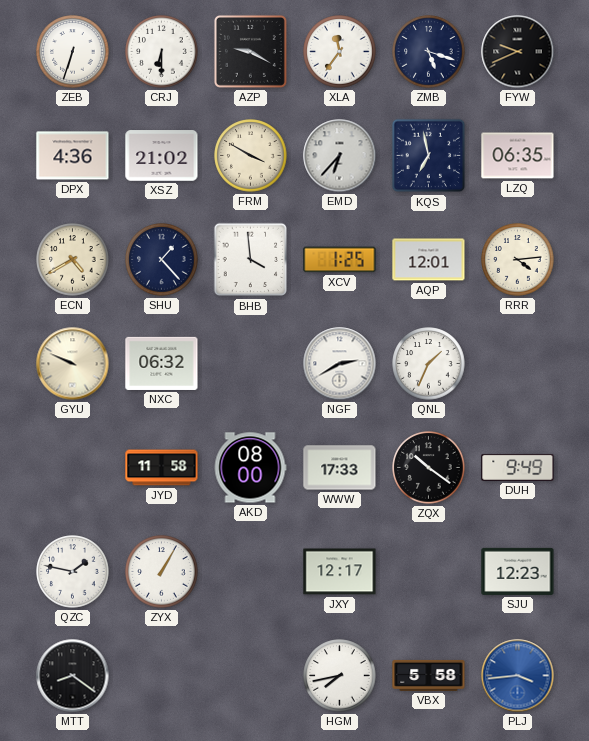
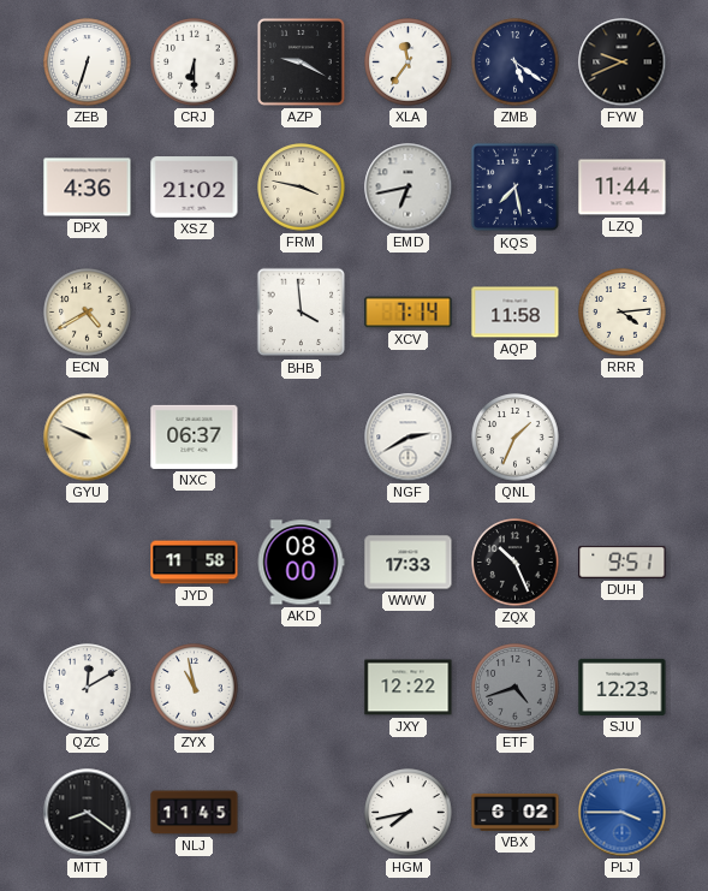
ZMB: 5:18 -> 5:21 (516, 63)
FRM: 3:50 -> 3:47 (302, 188)
EMD: 6:37 -> 6:43 (409, 188)
KQS: 6:58 -> 7:28 (516, 188)
LZQ: 06:35 -> 11:44 (623, 188)
SHU: 1:23 -> none (162, 260)
XCV: 1:25 -> 7:14 (409, 313)
AQP: 12:01 -> 11:58 (516, 313)
NXC: 06:32 -> 06:37 (195, 436)
ZQX: 10:21 -> 10:26 (516, 563)
DUH: 9:49 -> 9:51 (623, 562)
QZC: 1:47 -> 12:10 (88, 688)
ZYX: 1:05 -> 10:58 (195, 688)
JXY: 12:17 -> 12:22 (409, 688)
ETF: none -> 4:42 (516, 688)
NLJ: none -> 11:45 (195, 813)
VBX: 5:58 -> 6:02 (516, 812)
PLJ: 3:44 -> 3:45 (623, 813)
